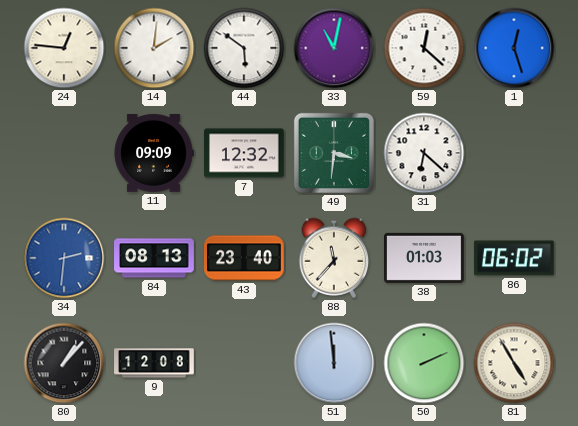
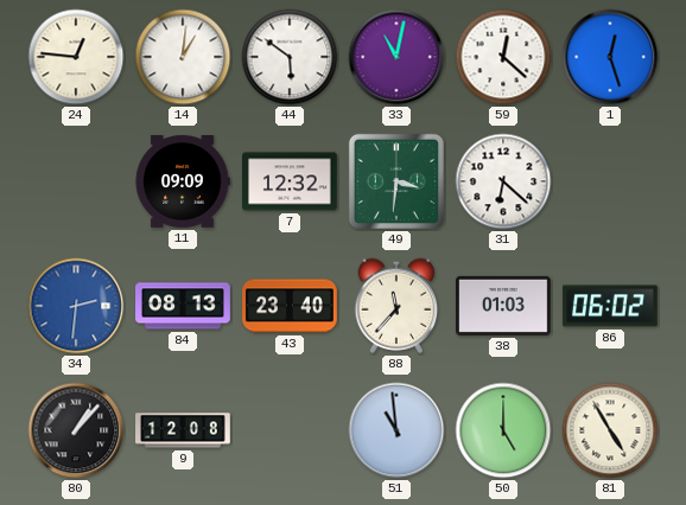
14: 2:01 -> 1:01 (183, 57)
51: 11:59 -> 10:59 (396, 430)
50: 2:11 -> 5:00 (503, 430)
